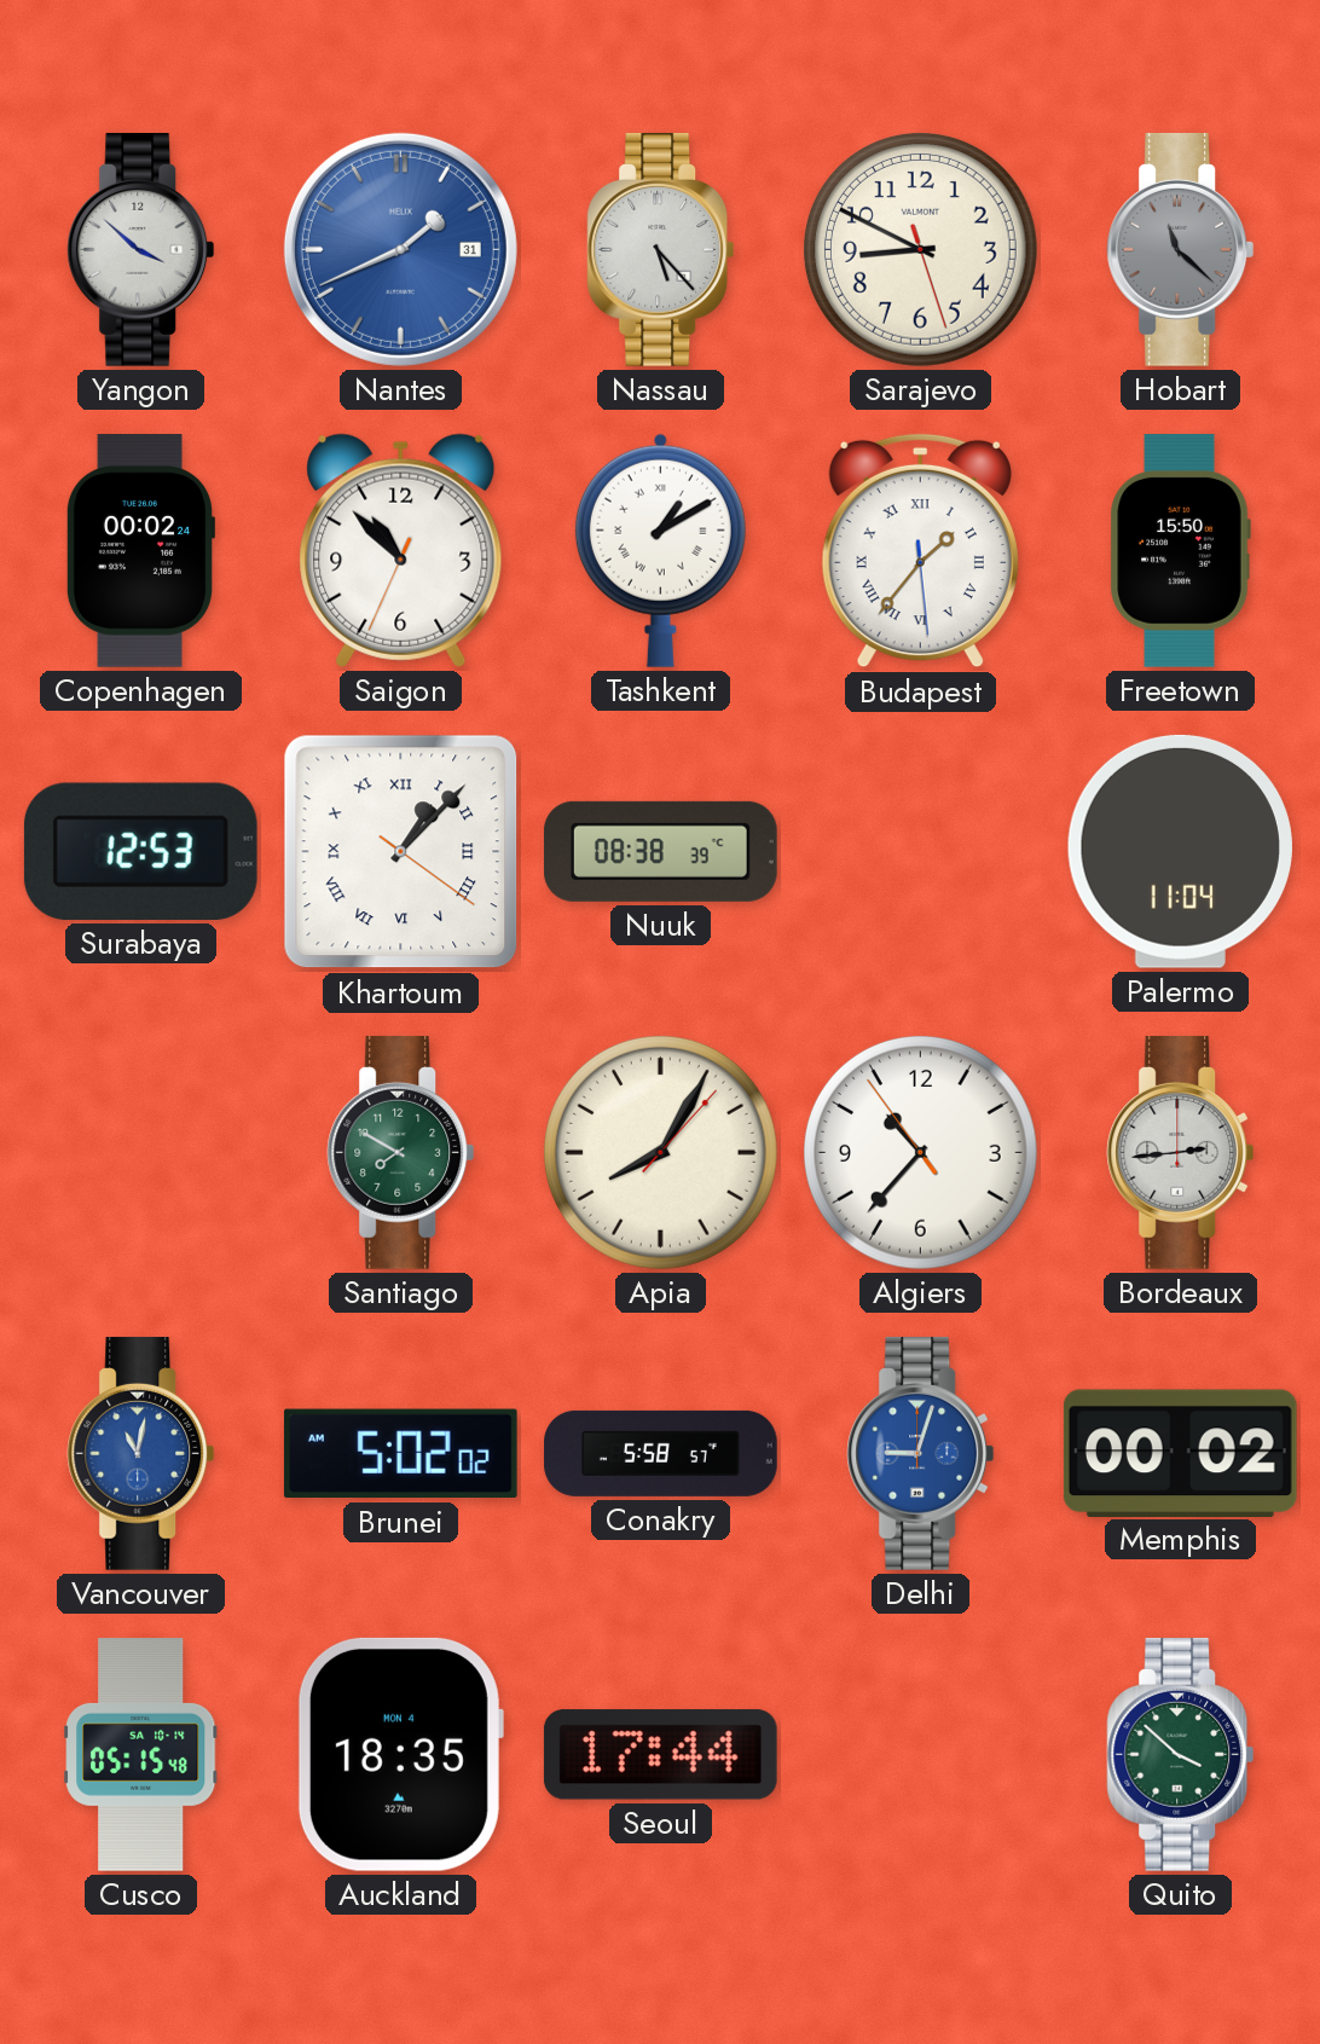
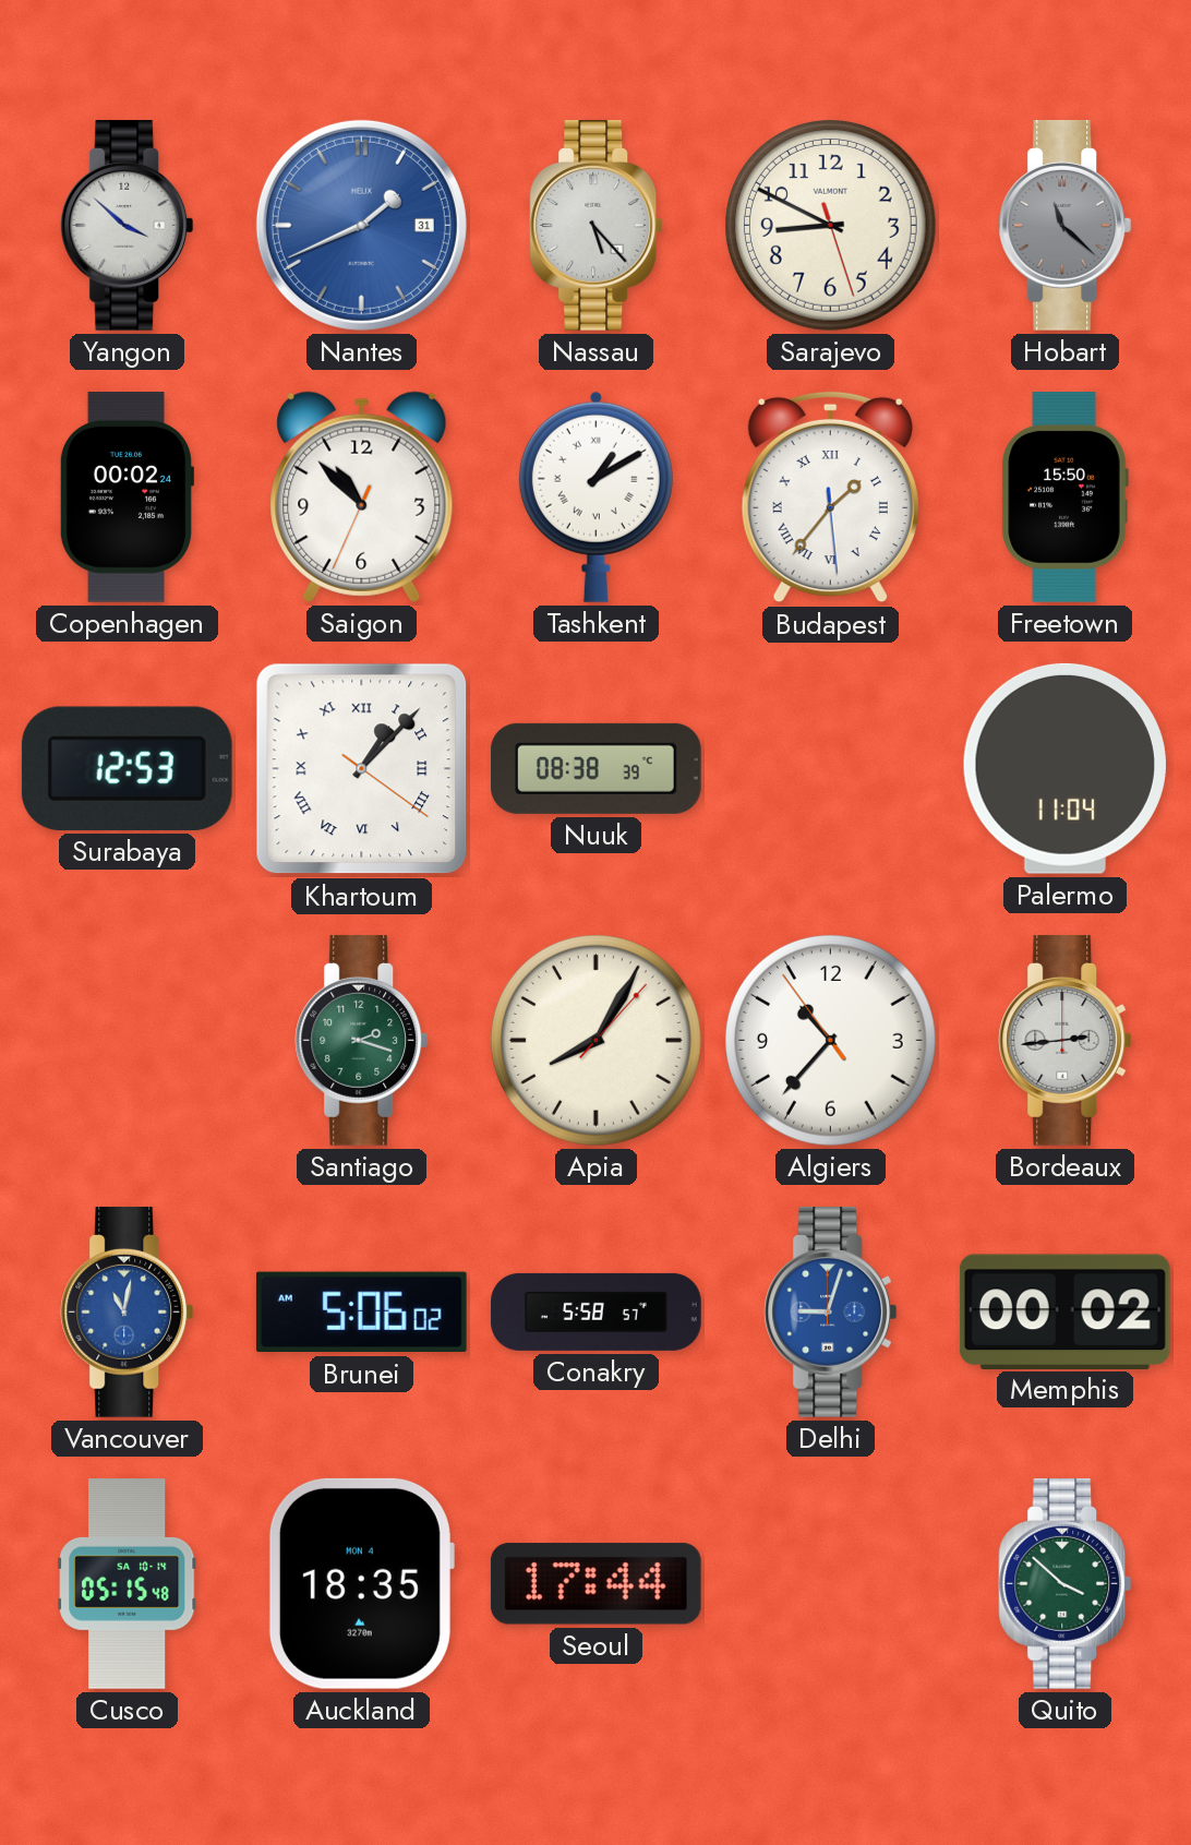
Santiago: 7:50 -> 2:18 (362, 1040)
Brunei: 5:02 -> 5:06 (361, 1313)
